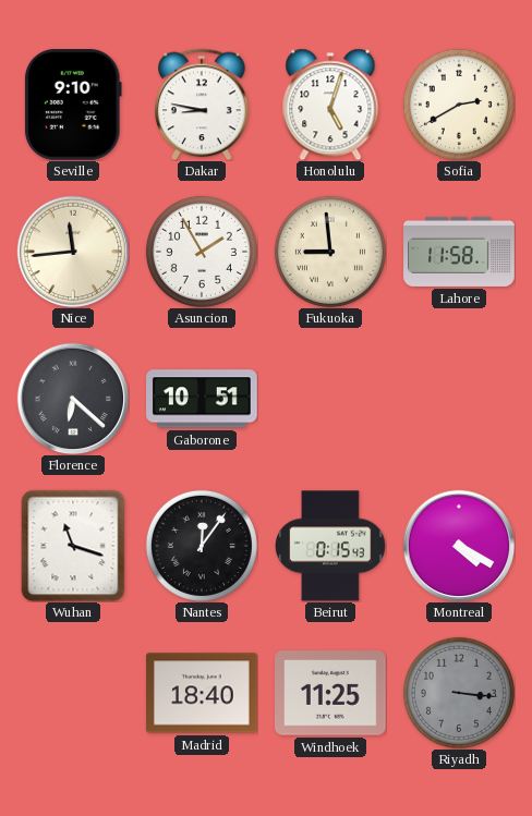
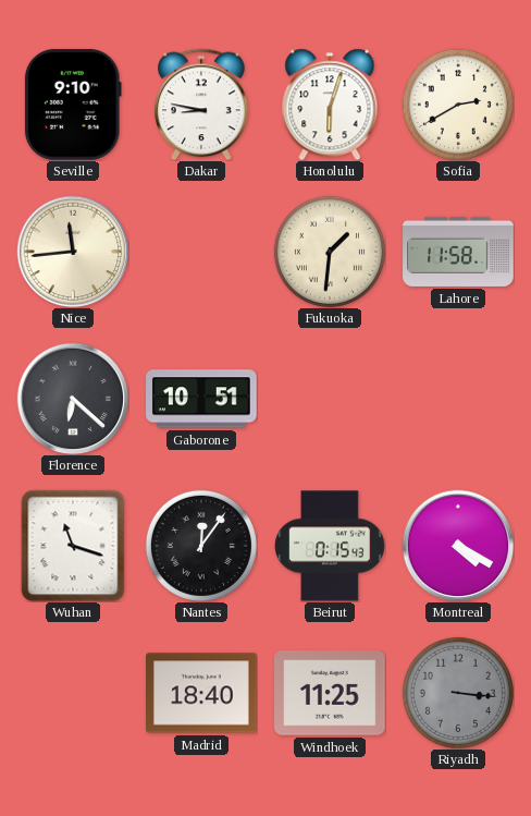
Honolulu: 5:03 -> 6:03 (330, 105)
Asuncion: 1:55 -> none (202, 252)
Fukuoka: 8:59 -> 1:31 (330, 252)
